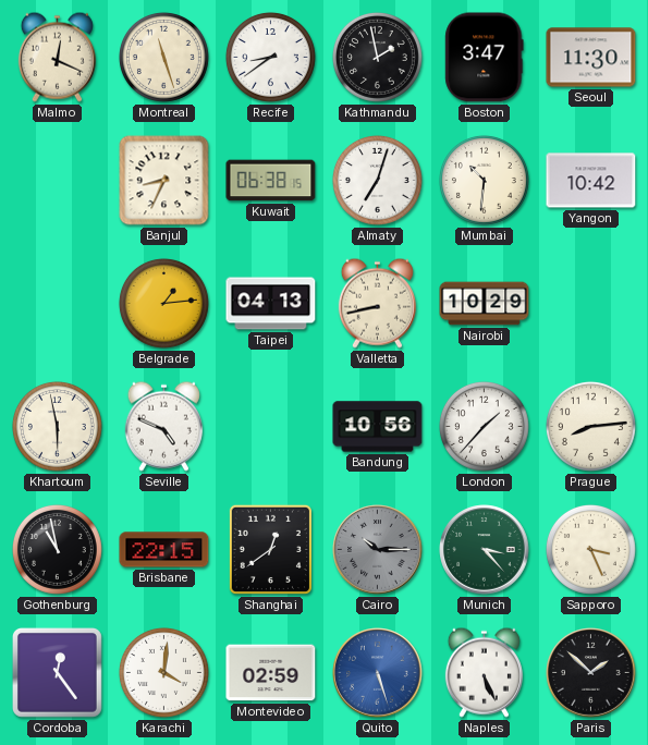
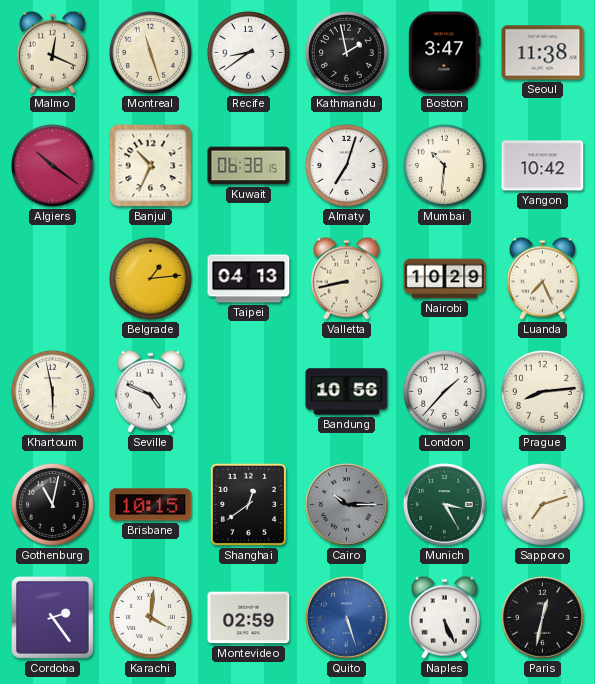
Seoul: 11:30 -> 11:38 (543, 53)
Algiers: none -> 10:21 (52, 165)
Banjul: 8:34 -> 10:34 (151, 166)
Luanda: none -> 7:26 (542, 278)
Gothenburg: 10:58 -> 11:02 (52, 504)
Brisbane: 22:15 -> 10:15 (151, 505)
Munich: 3:23 -> 3:25 (445, 505)
Sapporo: 3:26 -> 7:12 (542, 504)
Cordoba: 12:24 -> 2:24 (52, 617)
Paris: 1:52 -> 12:32 (543, 618)
